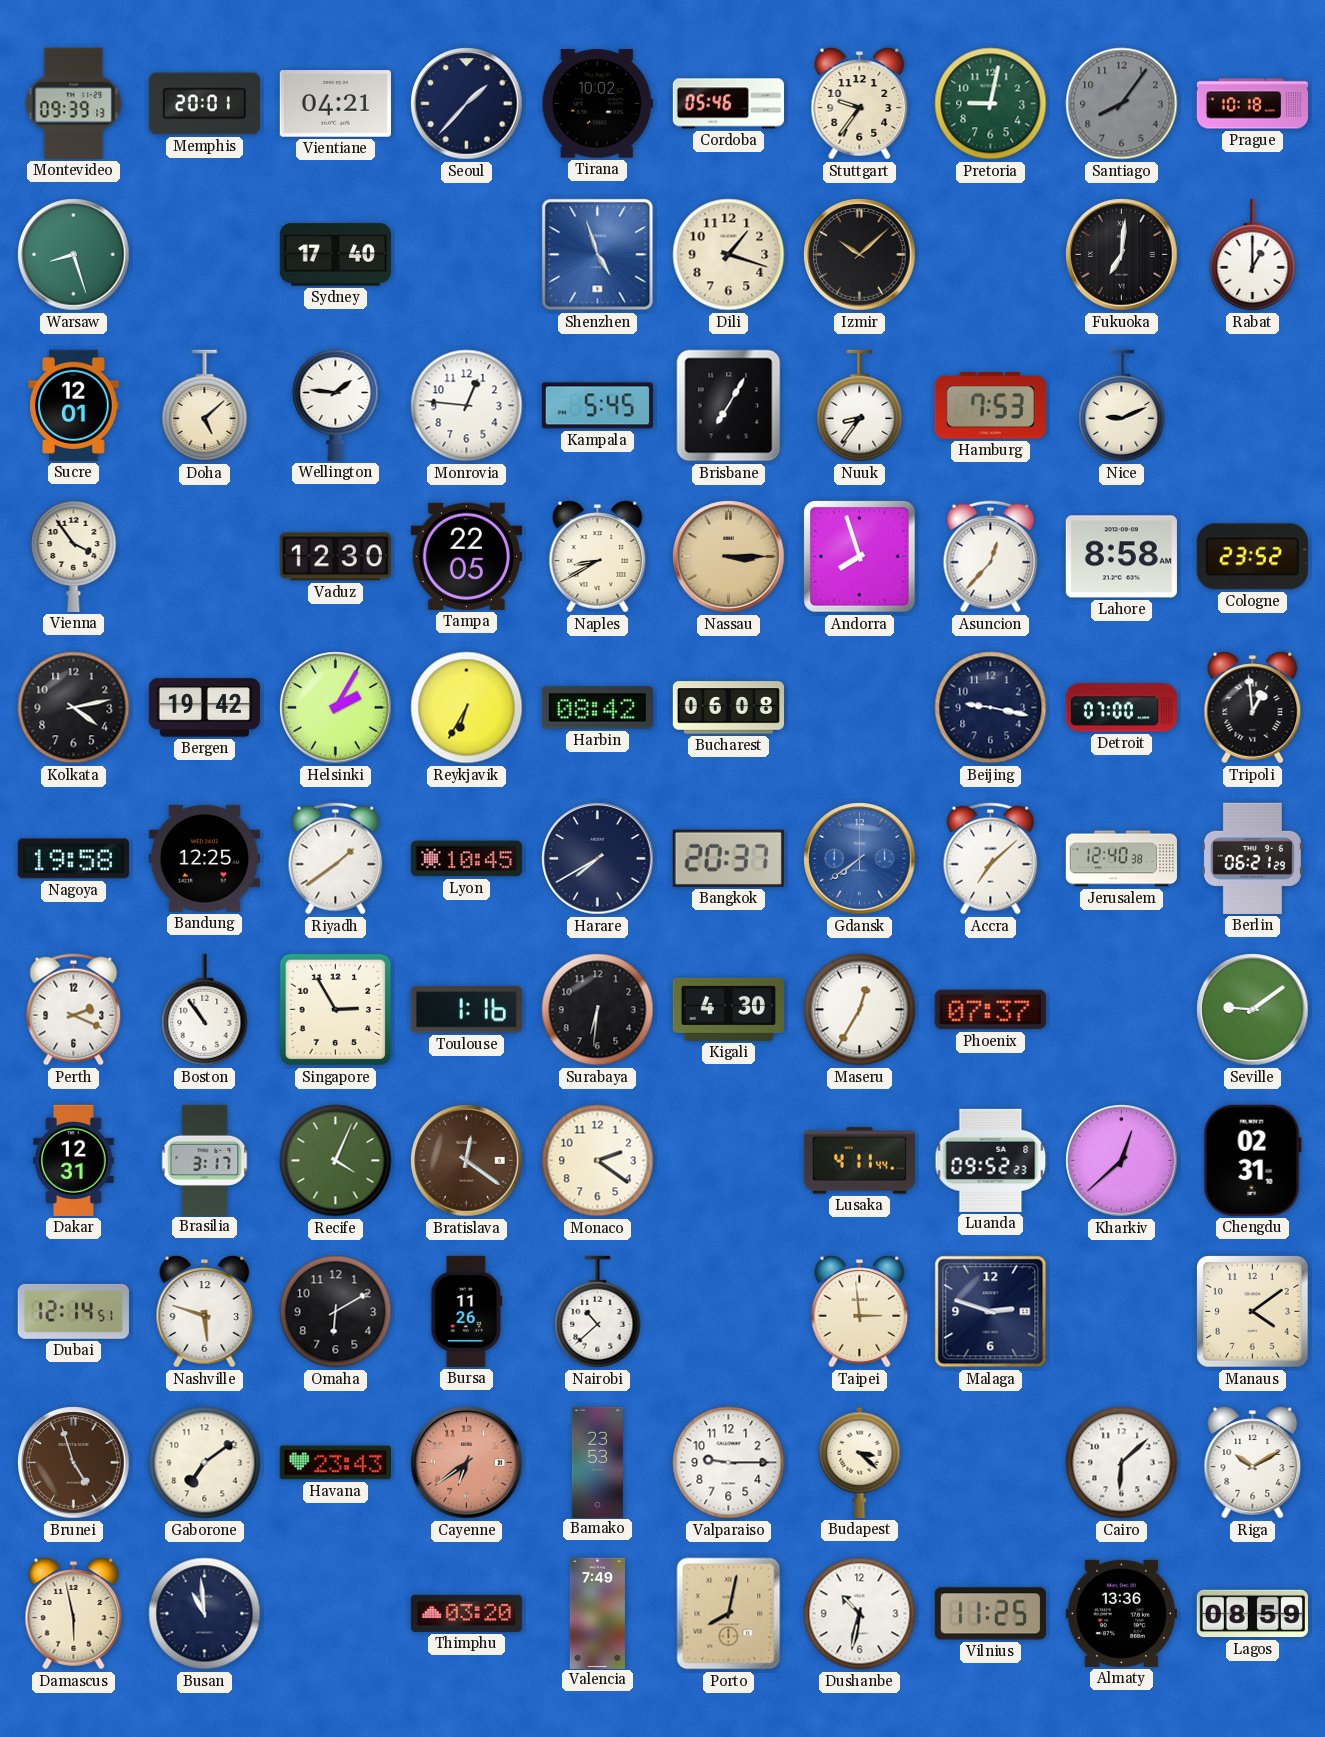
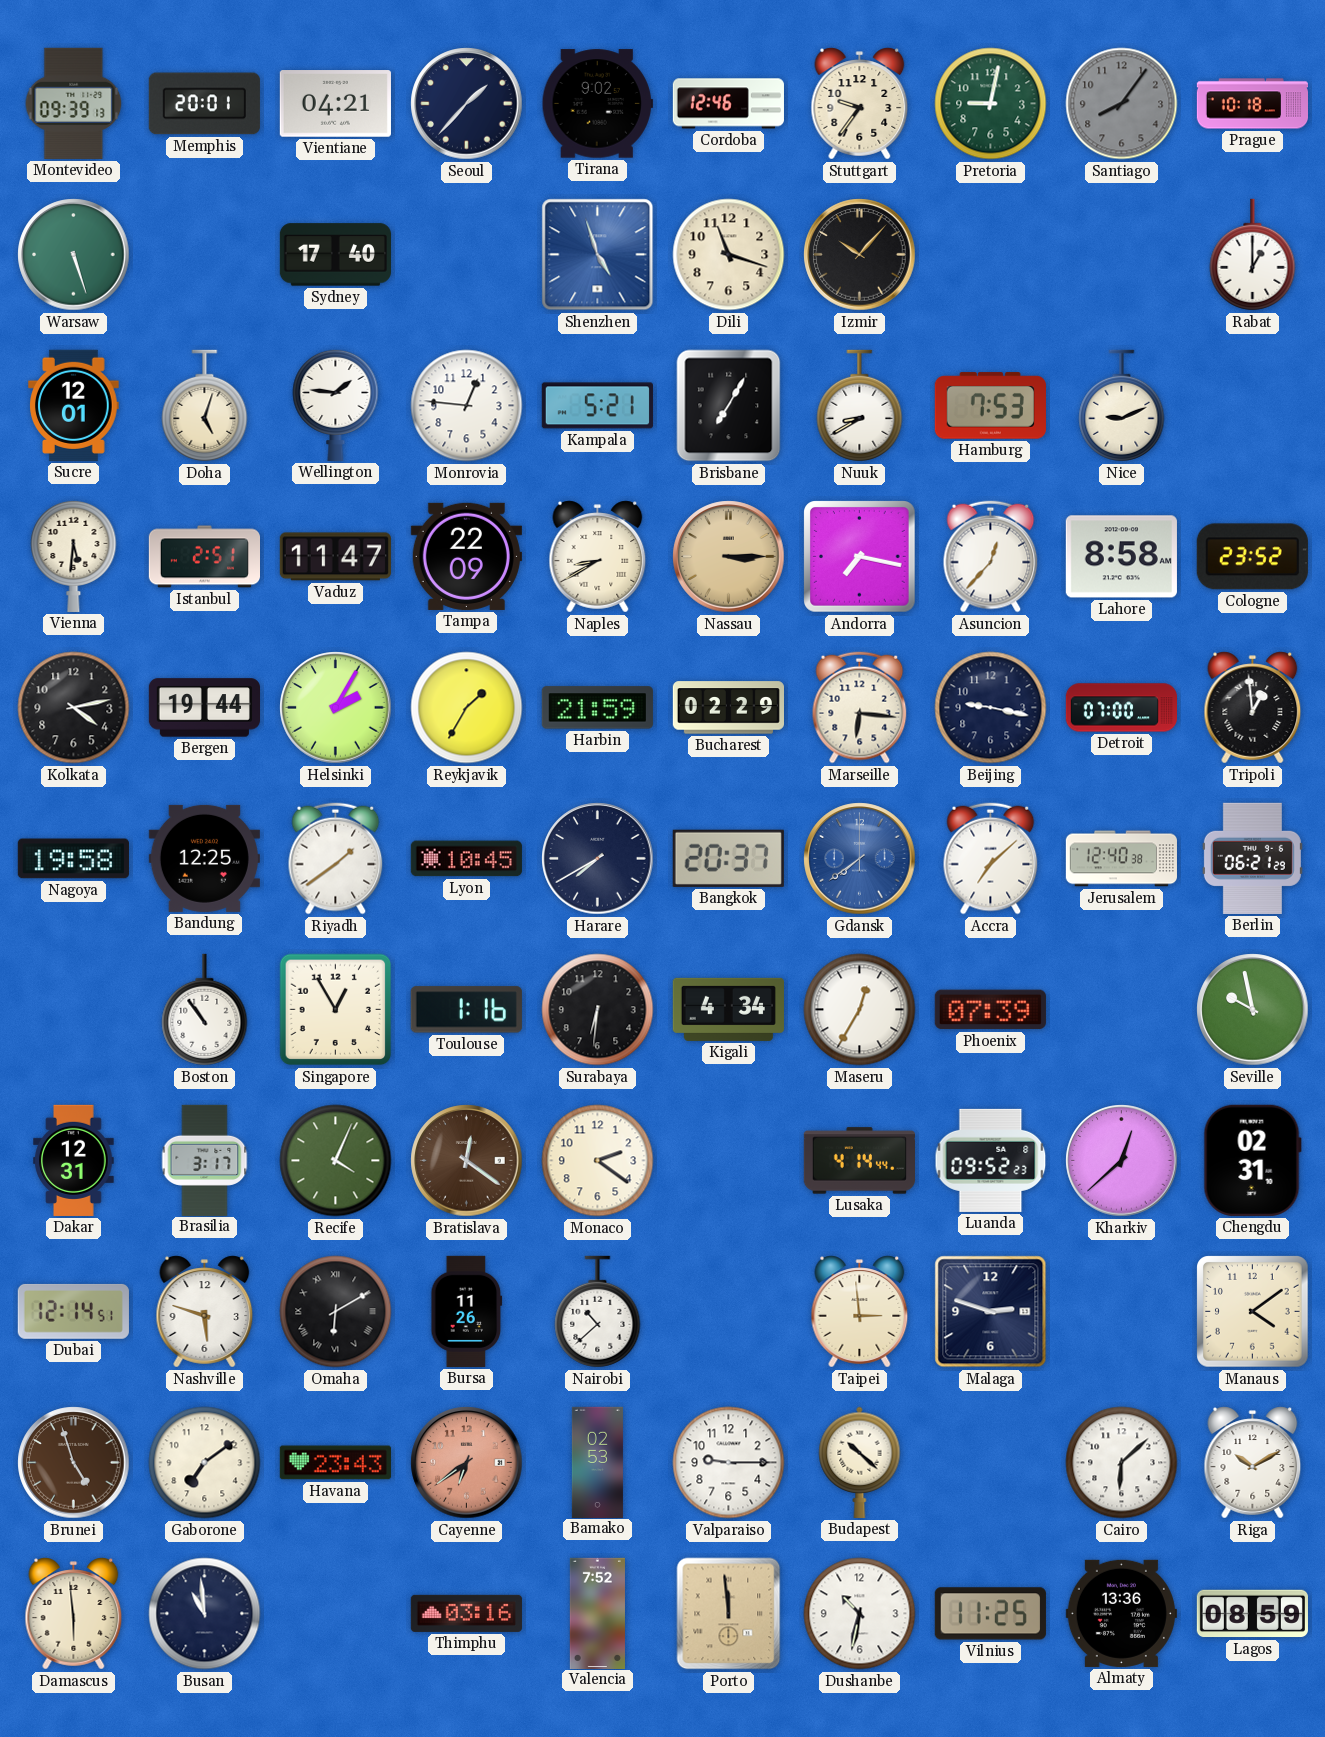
Tirana: 10:02 -> 9:02 (597, 104)
Cordoba: 05:46 -> 12:46 (728, 104)
Warsaw: 8:27 -> 5:27 (74, 255)
Dili: 1:18 -> 11:18 (729, 255)
Izmir: 10:08 -> 10:07 (860, 255)
Fukuoka: 7:01 -> none (1122, 255)
Doha: 5:08 -> 5:03 (205, 406)
Kampala: 5:45 -> 5:21 (597, 406)
Nuuk: 8:36 -> 8:40 (860, 406)
Vienna: 3:54 -> 5:31 (74, 556)
Istanbul: none -> 2:51 (204, 557)
Vaduz: 12:30 -> 11:47 (335, 557)
Tampa: 22:05 -> 22:09 (466, 556)
Andorra: 7:57 -> 7:17 (860, 557)
Bergen: 19:42 -> 19:44 (204, 708)
Reykjavik: 6:35 -> 1:35 (467, 708)
Harbin: 08:42 -> 21:59 (597, 708)
Bucharest: 06:08 -> 02:29 (728, 708)
Marseille: none -> 6:16 (860, 708)
Perth: 2:19 -> none (74, 1010)
Singapore: 2:55 -> 12:55 (336, 1010)
Kigali: 4:30 -> 4:34 (728, 1009)
Phoenix: 07:37 -> 07:39 (990, 1010)
Seville: 9:09 -> 9:58 (1253, 1010)
Lusaka: 4:11 -> 4:14 (859, 1161)
Omaha numerals: Arabic -> Roman (336, 1312)
Bamako: 23:53 -> 02:53 (597, 1462)
Budapest: 3:22 -> 10:22 (860, 1462)
Damascus: 5:58 -> 5:59 (74, 1614)
Thimphu: 03:20 -> 03:16 (466, 1613)
Valencia: 7:49 -> 7:52 (597, 1613)
Porto: 8:02 -> 11:59 (729, 1614)
